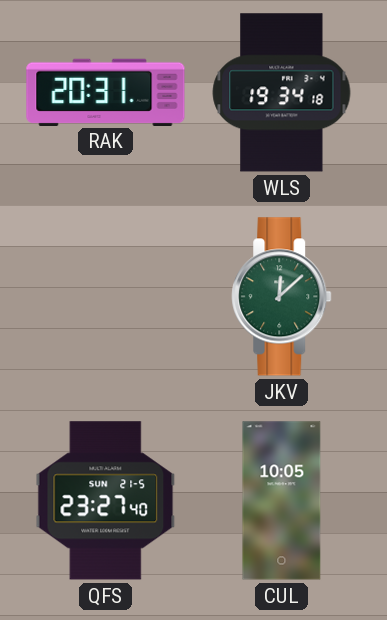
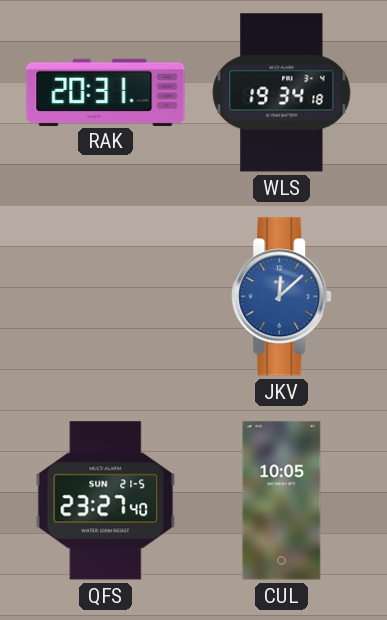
JKV dial: green -> blue (282, 297)
